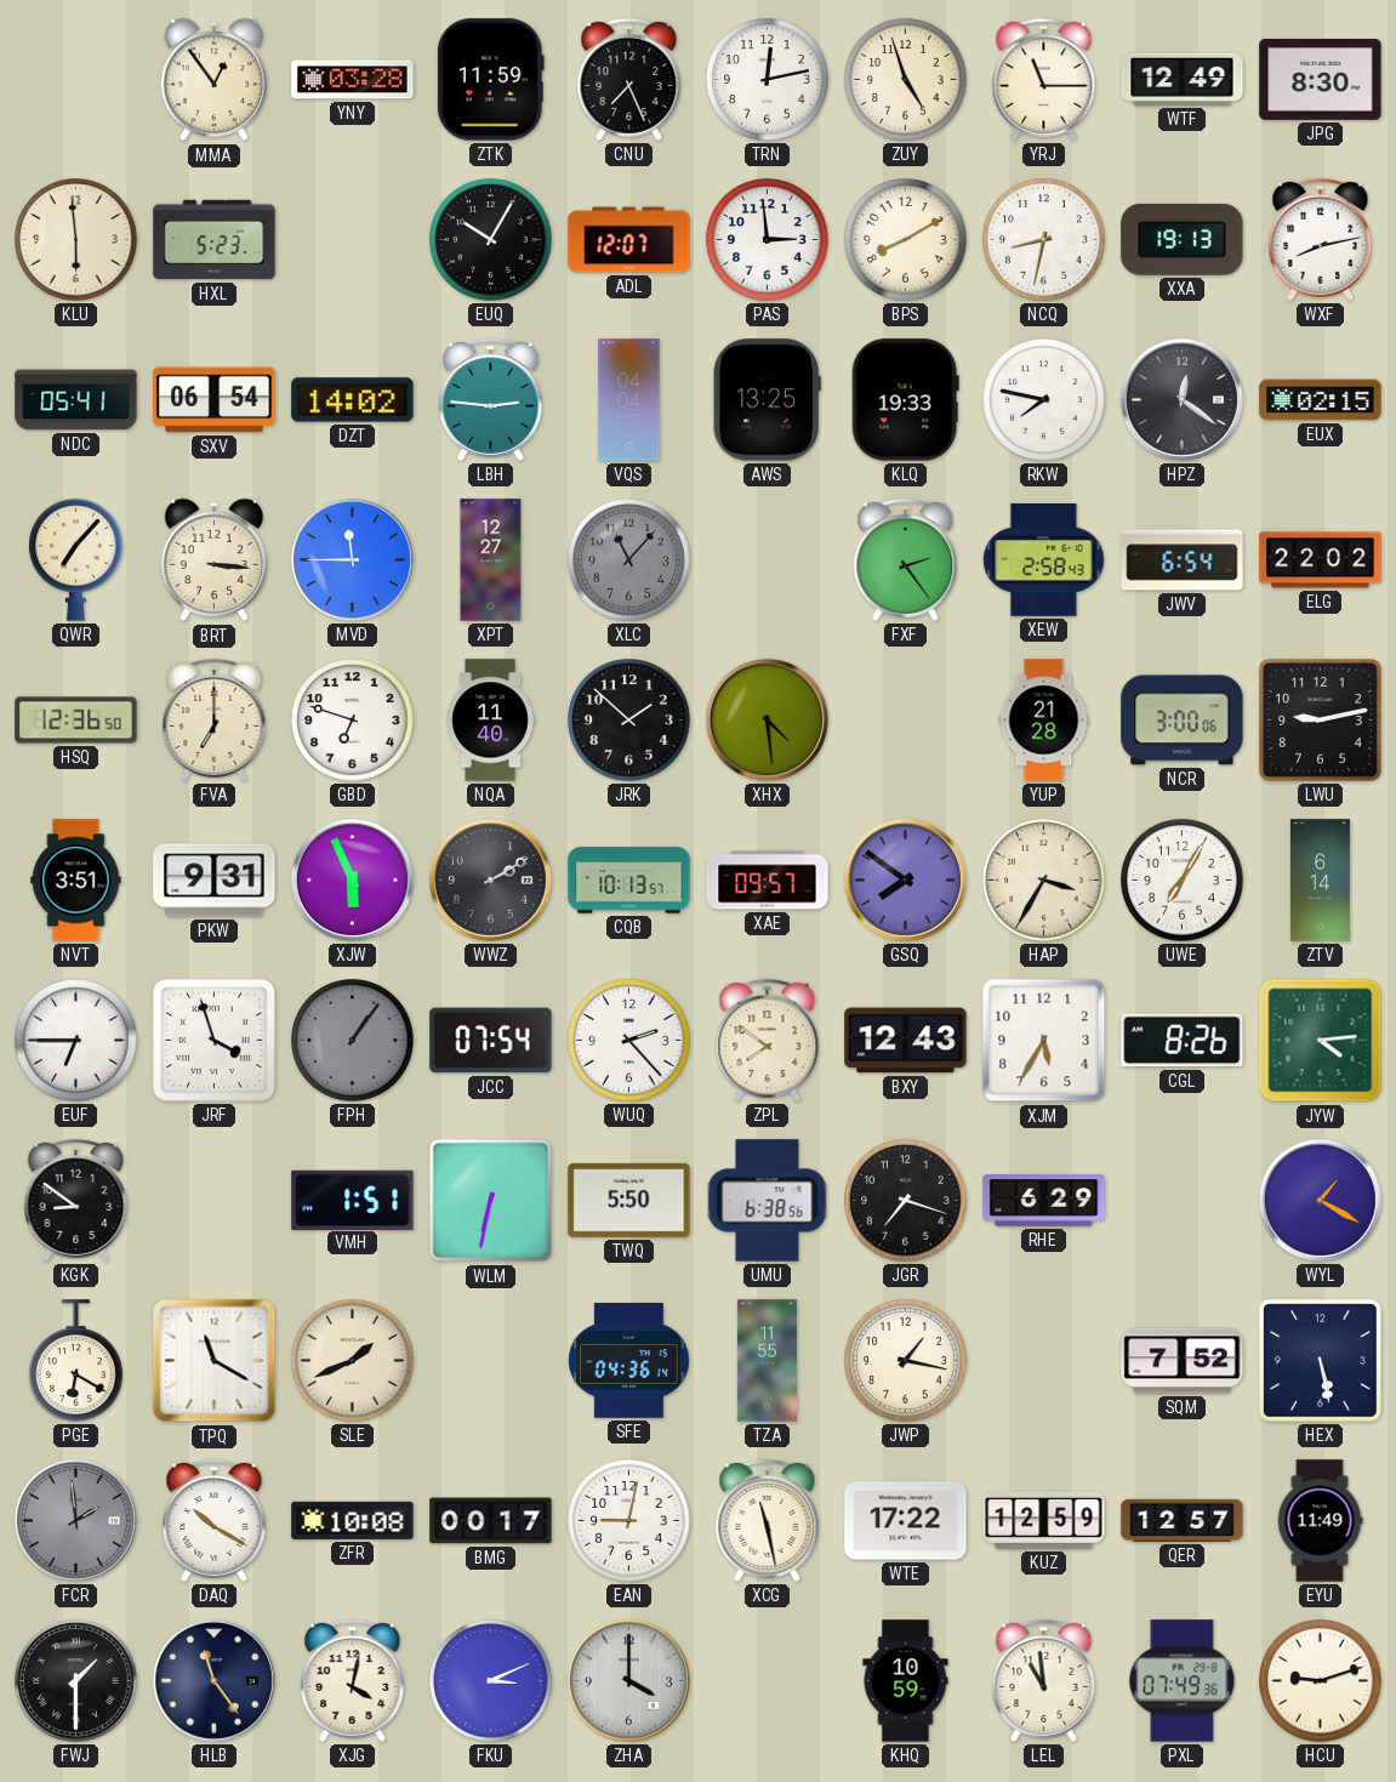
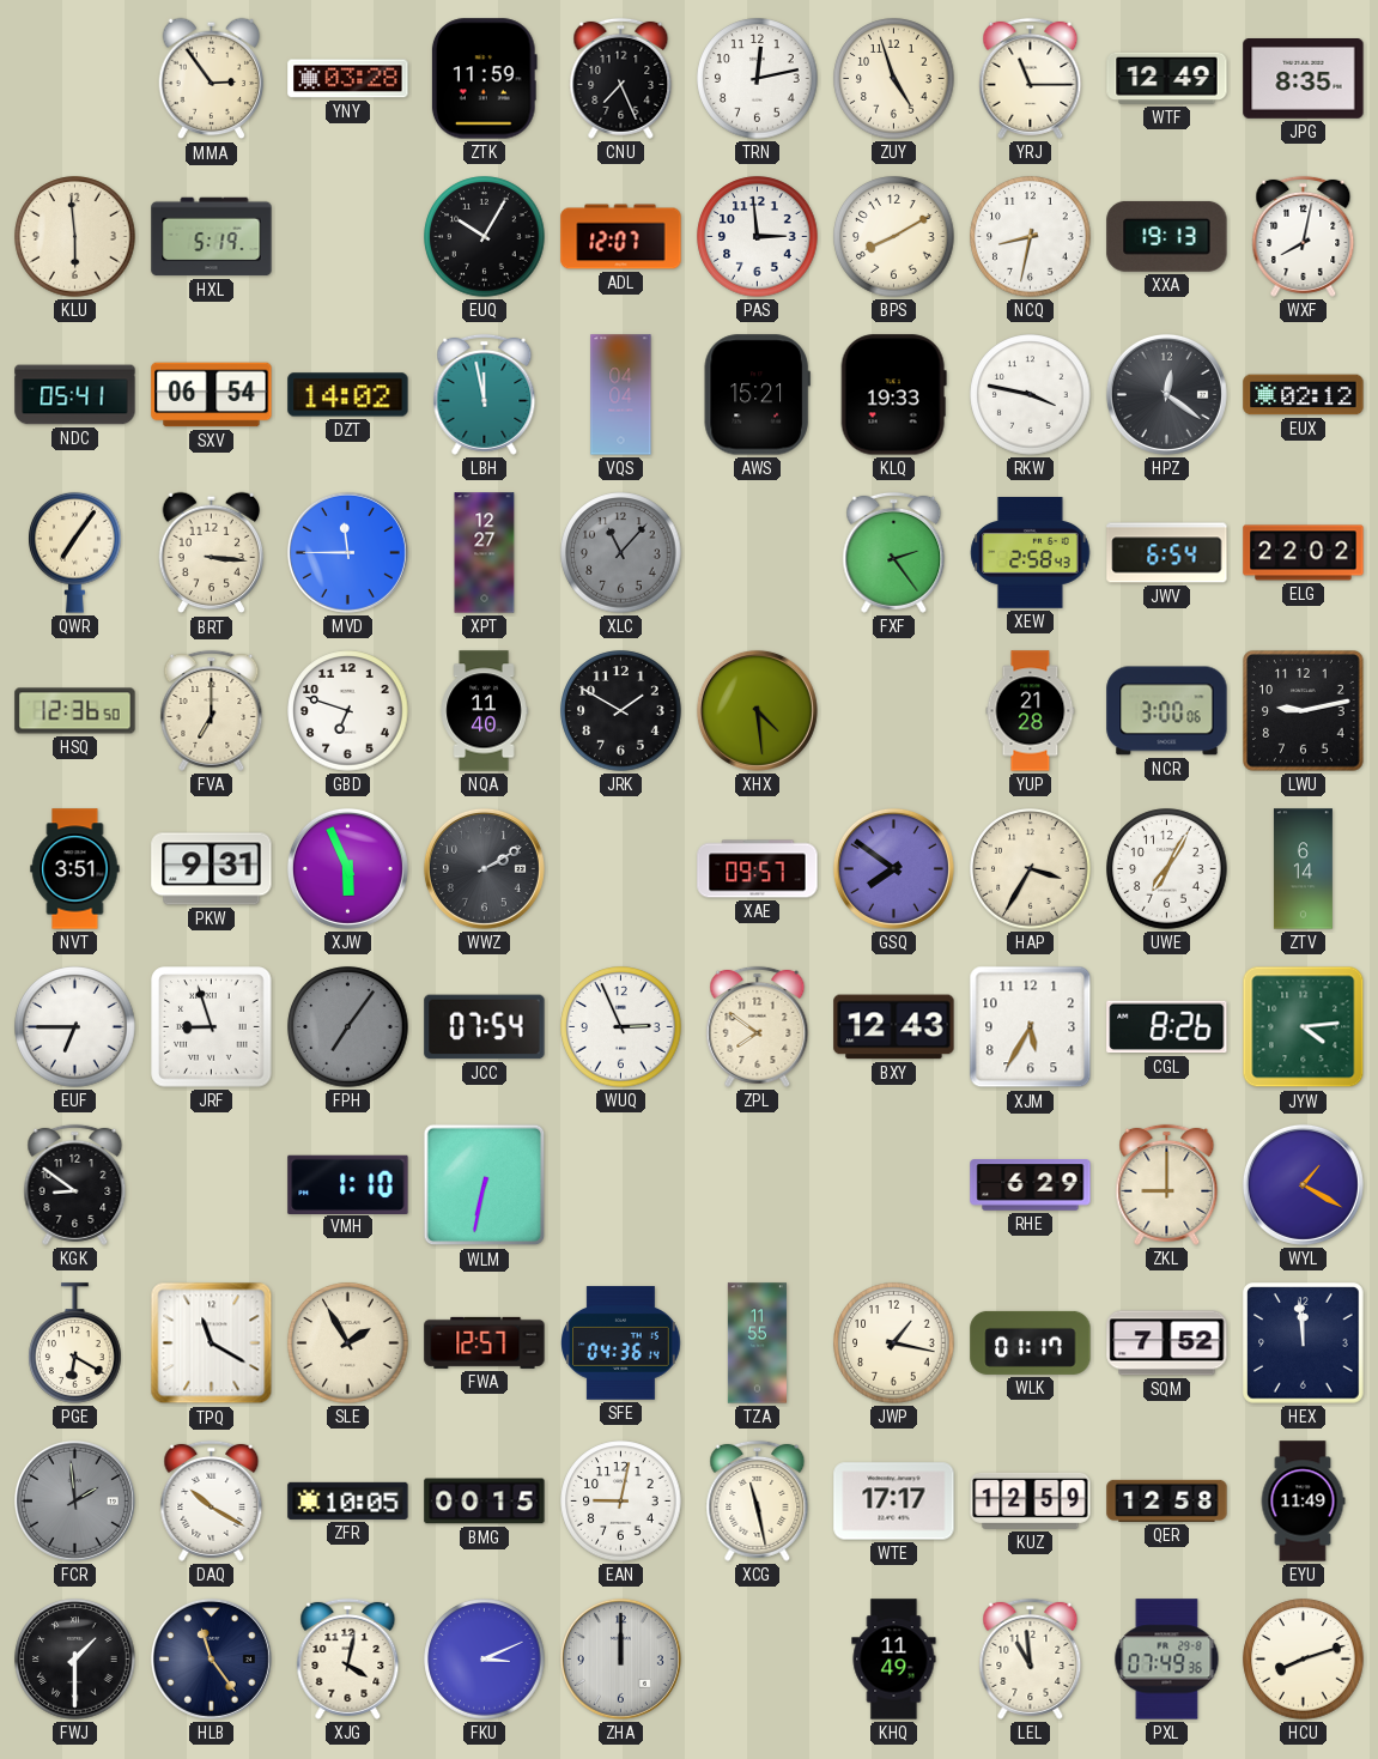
MMA: 12:54 -> 2:54 (212, 79)
JPG: 8:30 -> 8:35 (1304, 79)
HXL: 5:23 -> 5:19 (212, 237)
WXF: 8:13 -> 8:02 (1304, 236)
LBH: 2:46 -> 11:58 (485, 394)
AWS: 13:25 -> 15:21 (757, 395)
RKW: 7:47 -> 3:47 (1031, 395)
EUX: 02:15 -> 02:12 (1304, 395)
QWR: 7:07 -> 7:06 (75, 552)
JRK: 1:52 -> 1:50 (621, 711)
CQB: 10:13 -> none (629, 881)
JRF: 3:57 -> 8:57 (212, 1027)
FPH: 1:06 -> 7:06 (348, 1027)
WUQ: 2:23 -> 2:56 (621, 1027)
VMH: 1:51 -> 1:10 (348, 1184)
TWQ: 5:50 -> none (629, 1200)
UMU: 6:38 -> none (768, 1201)
JGR: 7:18 -> none (906, 1201)
ZKL: none -> 9:00 (1167, 1184)
SLE: 1:41 -> 1:55 (348, 1343)
FWA: none -> 12:57 (485, 1342)
WLK: none -> 01:17 (1031, 1342)
HEX: 5:28 -> 11:59 (1304, 1343)
ZFR: 10:08 -> 10:05 (348, 1500)
BMG: 00:17 -> 00:15 (485, 1502)
WTE: 17:22 -> 17:17 (894, 1502)
QER: 12:57 -> 12:58 (1167, 1500)
ZHA: 4:00 -> 12:00 (620, 1658)
KHQ: 10:59 -> 11:49 (894, 1660)
HCU: 9:12 -> 8:12 (1304, 1660)
